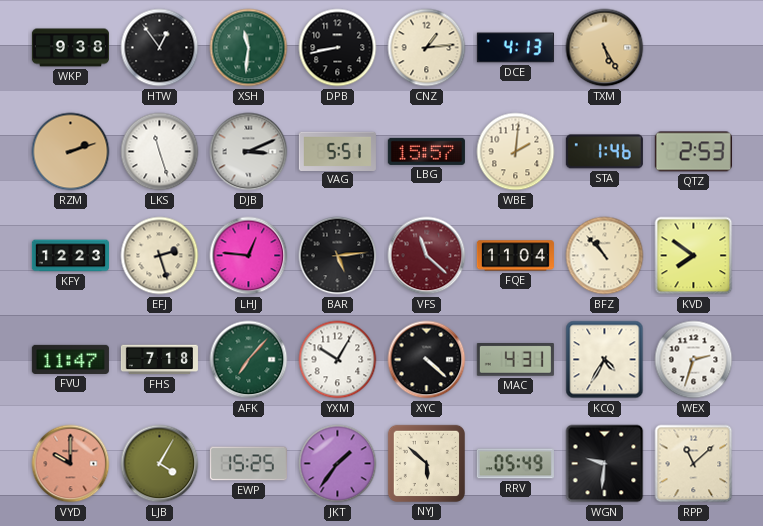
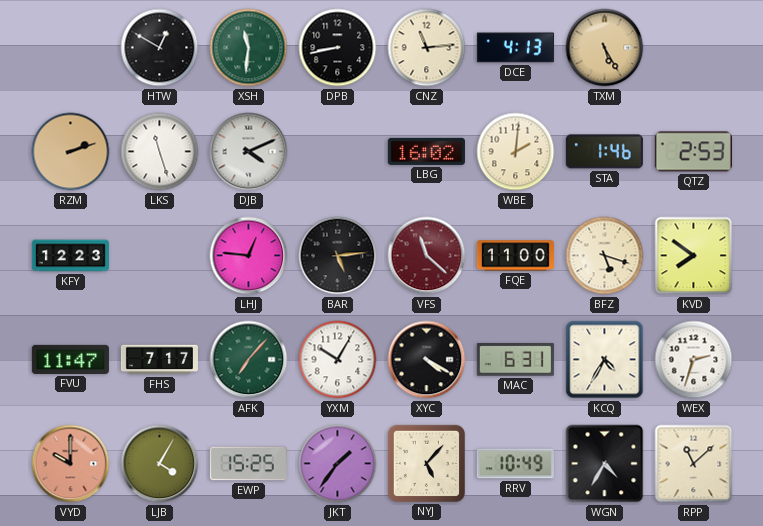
WKP: 9:38 -> none (70, 48)
HTW: 12:54 -> 12:50 (160, 48)
CNZ: 1:14 -> 11:14 (427, 48)
DJB: 3:11 -> 4:11 (249, 152)
VAG: 5:51 -> none (337, 151)
LBG: 15:57 -> 16:02 (426, 151)
EFJ: 2:27 -> none (160, 256)
FQE: 11:04 -> 11:00 (515, 256)
BFZ: 10:53 -> 5:18 (605, 256)
FHS: 7:18 -> 7:17 (159, 360)
XYC: 4:22 -> 4:20 (427, 360)
MAC: 4:31 -> 6:31 (515, 360)
NYJ: 5:52 -> 5:07 (426, 463)
RRV: 05:49 -> 10:49 (515, 464)
WGN: 9:31 -> 4:35 (605, 464)
